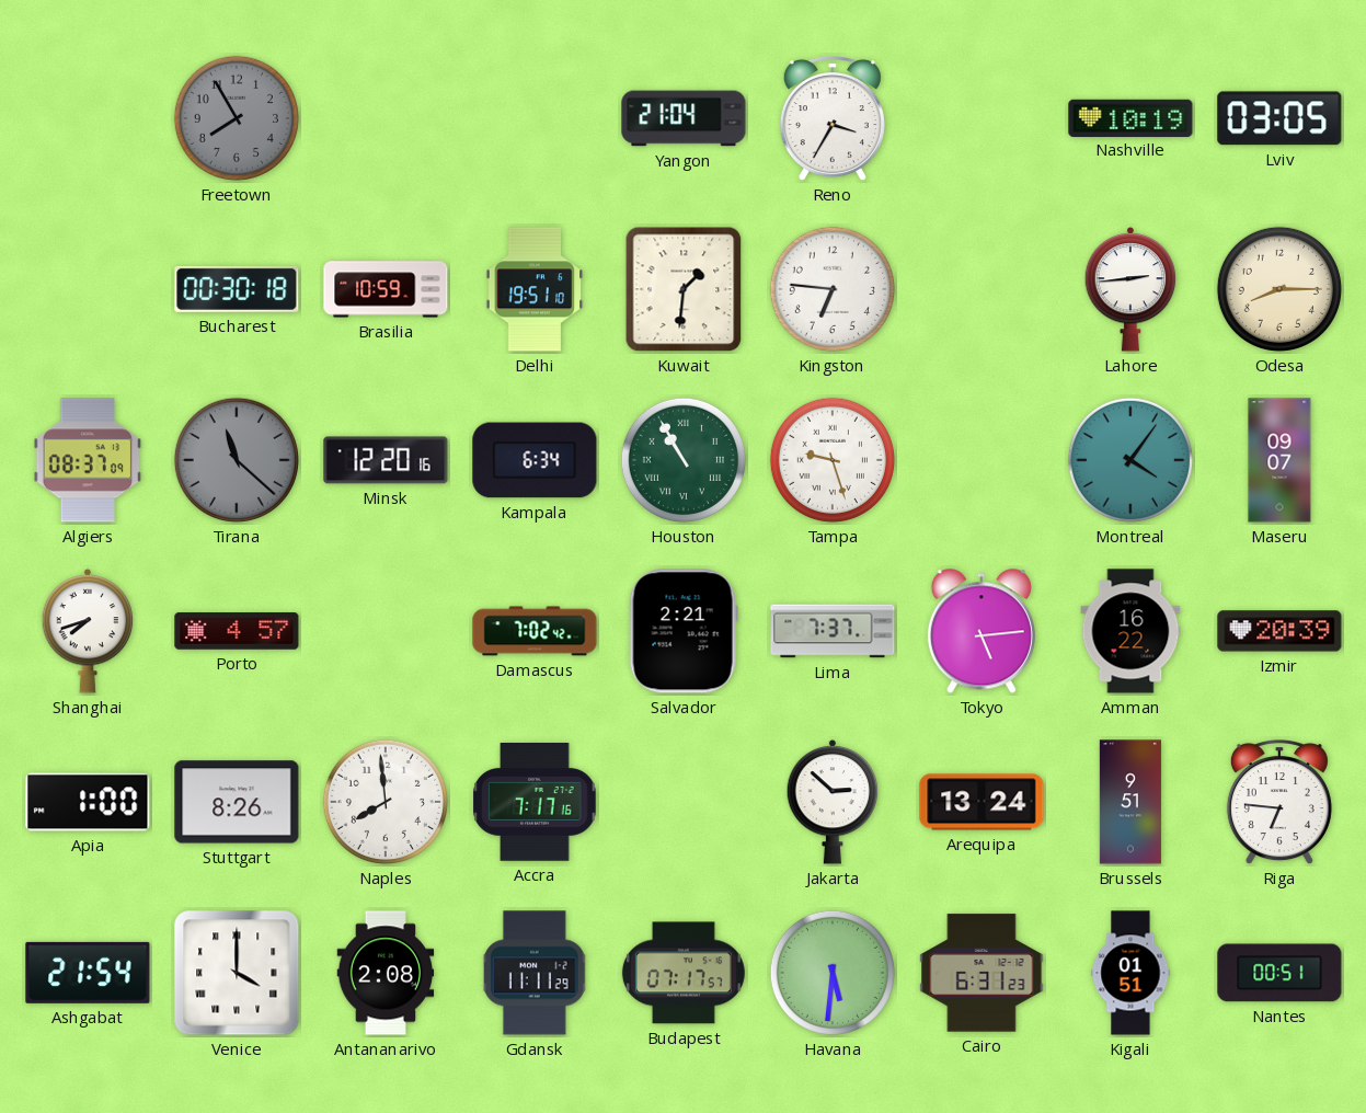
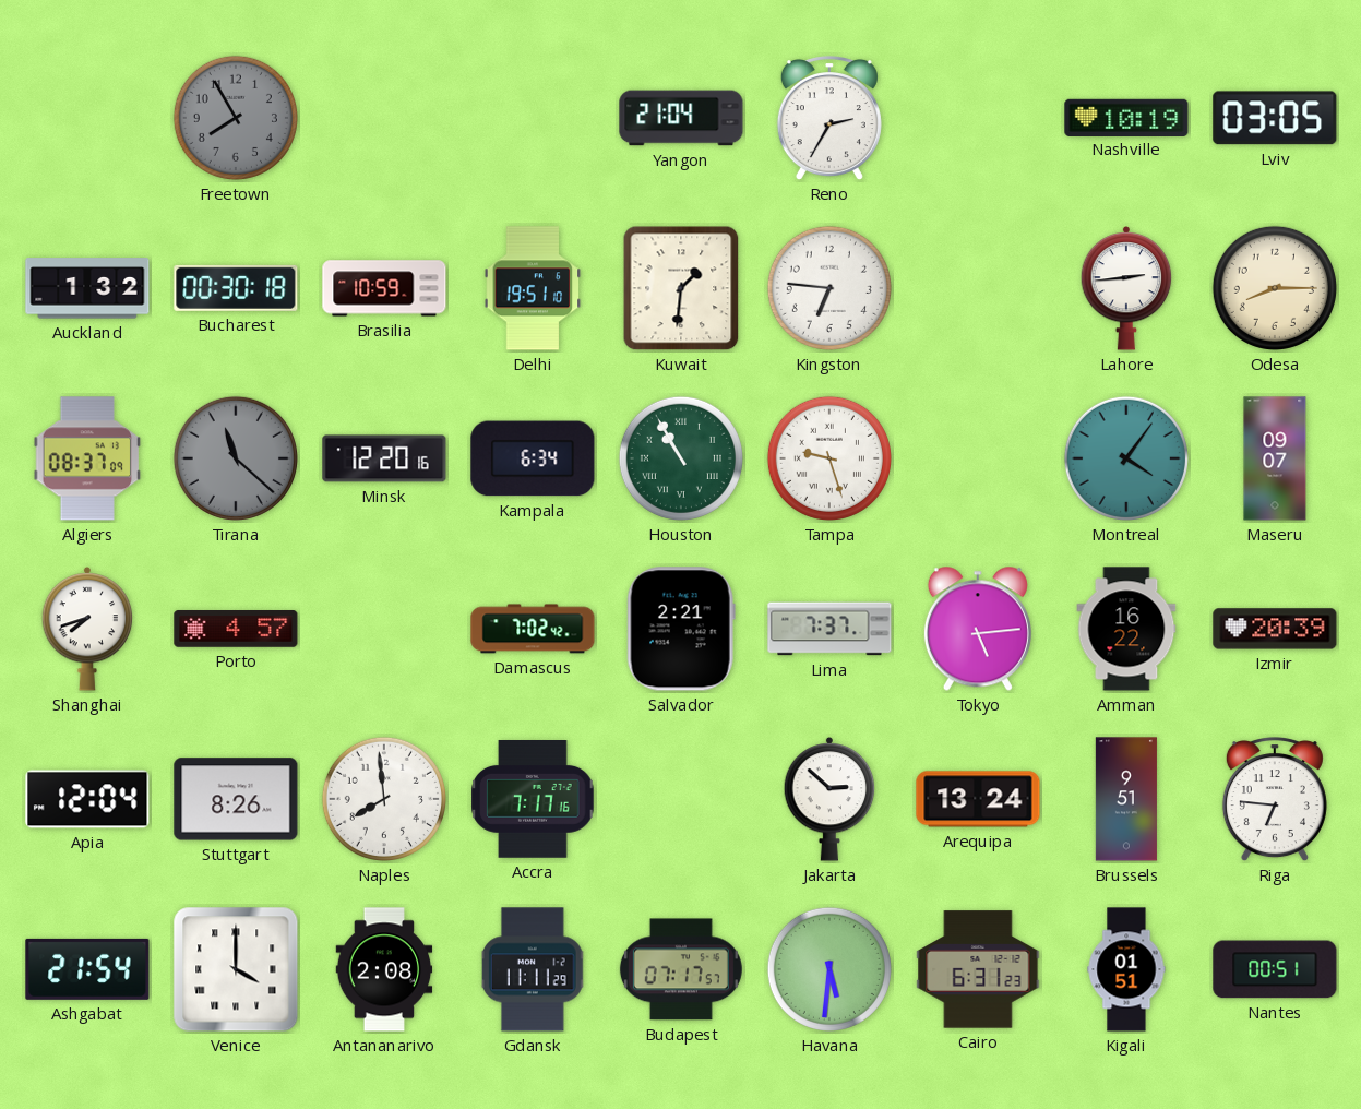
Reno: 3:35 -> 2:35 (829, 119)
Auckland: none -> 1:32 (87, 288)
Apia: 1:00 -> 12:04 (87, 799)
